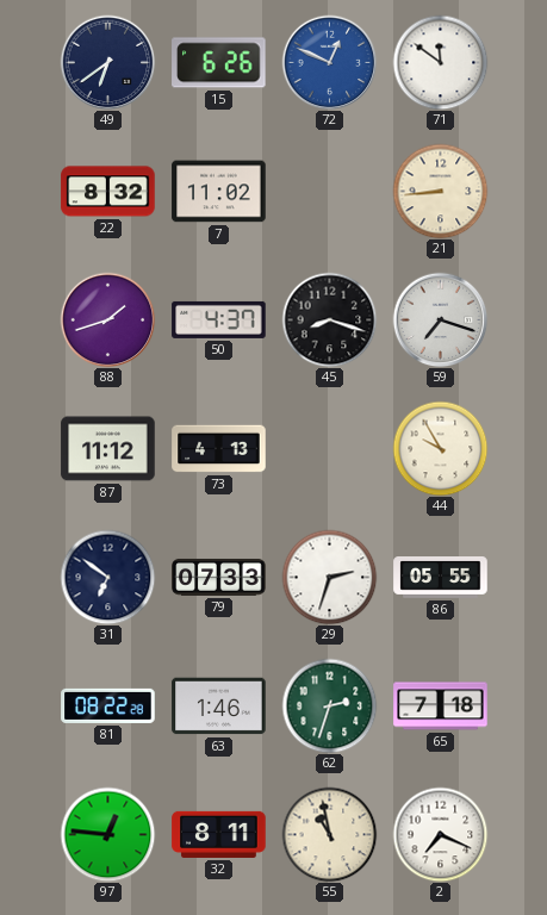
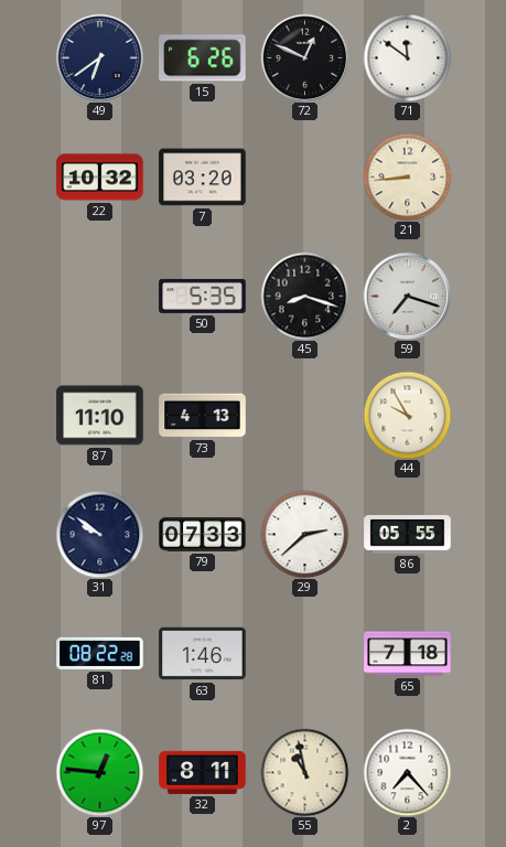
72 dial: blue -> black (304, 57)
22: 8:32 -> 10:32 (100, 178)
7: 11:02 -> 03:20 (203, 178)
88: 1:42 -> none (107, 319)
50: 4:37 -> 5:35 (203, 296)
87: 11:12 -> 11:10 (100, 416)
31: 6:51 -> 9:51 (99, 534)
29: 2:33 -> 2:38 (304, 534)
62: 2:33 -> none (329, 705)
2: 7:19 -> 7:23 (407, 772)
